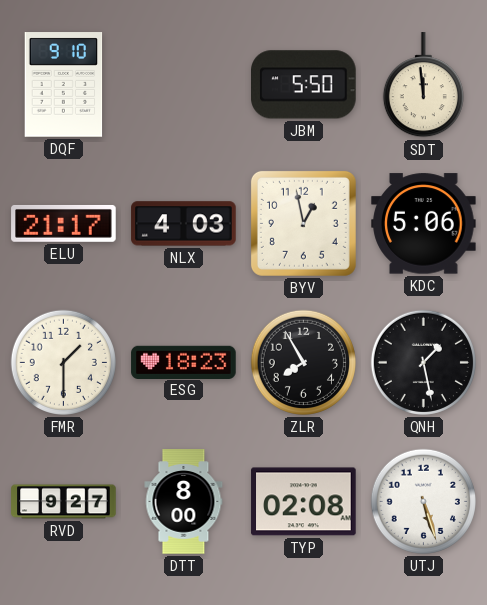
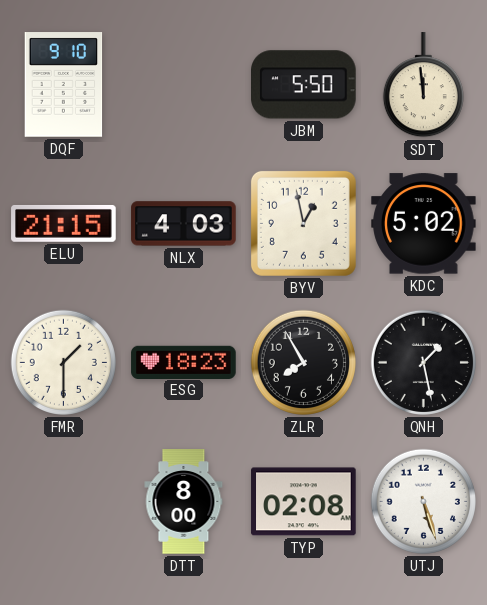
ELU: 21:17 -> 21:15 (64, 223)
KDC: 5:06 -> 5:02 (424, 224)
RVD: 9:27 -> none (64, 502)
